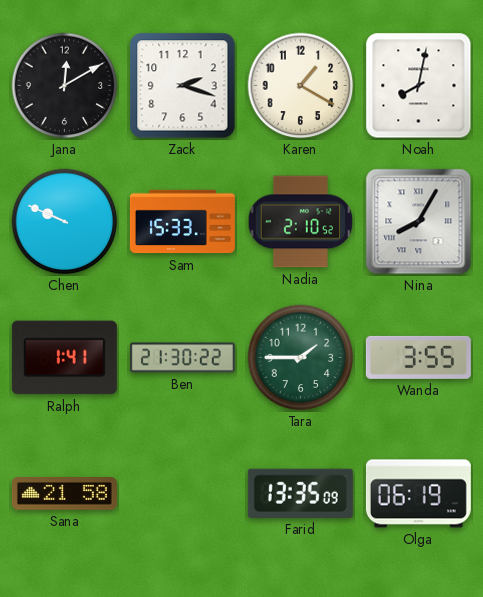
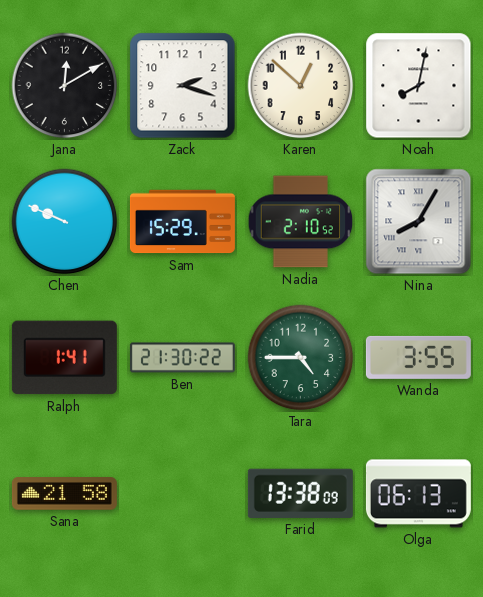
Karen: 1:20 -> 12:52 (301, 86)
Sam: 15:33 -> 15:29 (182, 222)
Tara: 1:45 -> 4:45 (301, 358)
Farid: 13:35 -> 13:38 (300, 493)
Olga: 06:19 -> 06:13 (418, 494)
